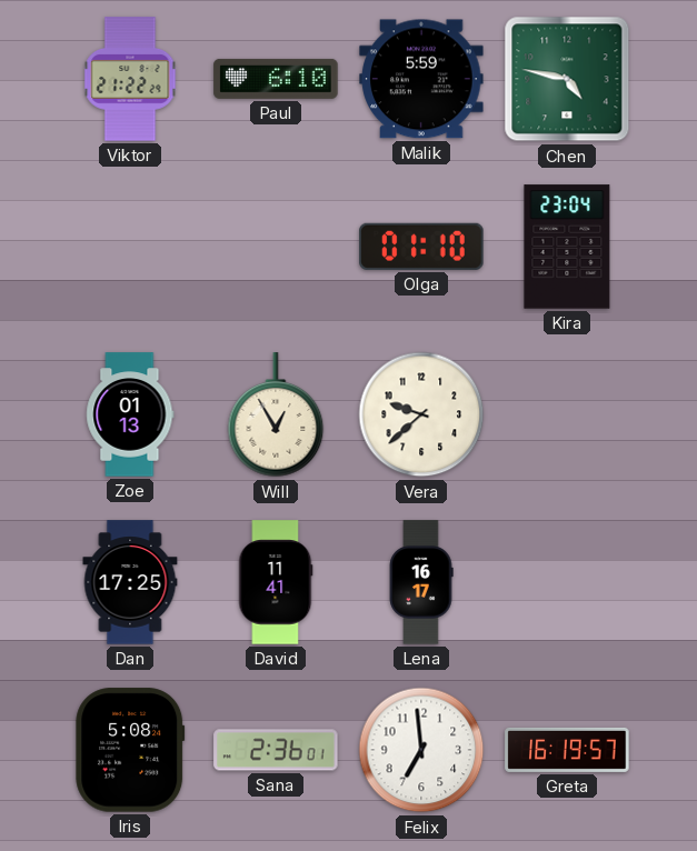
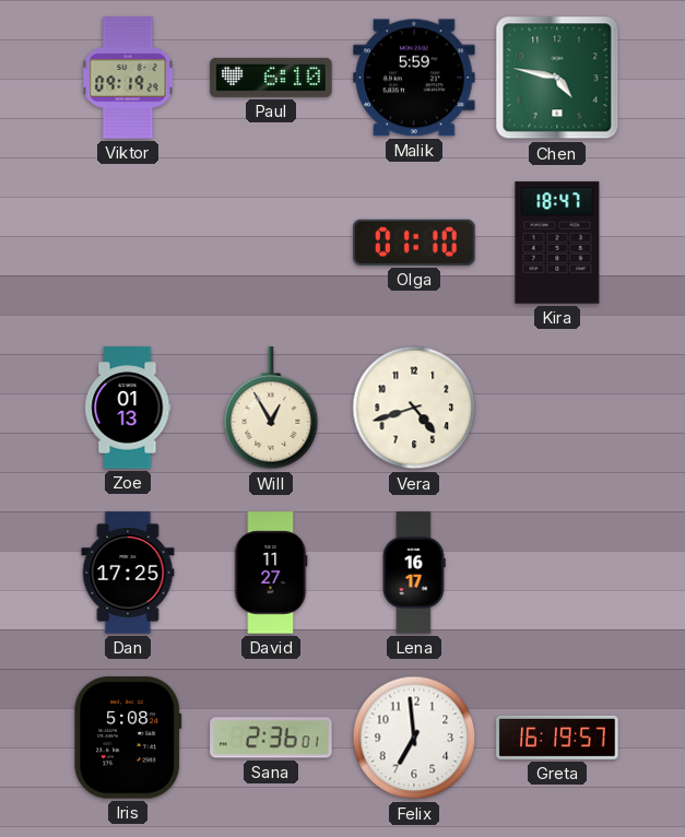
Viktor: 21:22 -> 09:19 (128, 78)
Kira: 23:04 -> 18:47 (557, 243)
Vera: 9:38 -> 4:42 (414, 408)
David: 11:41 -> 11:27 (271, 573)
